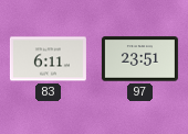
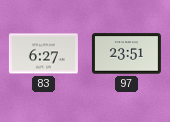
83: 6:11 -> 6:27 (43, 54)
